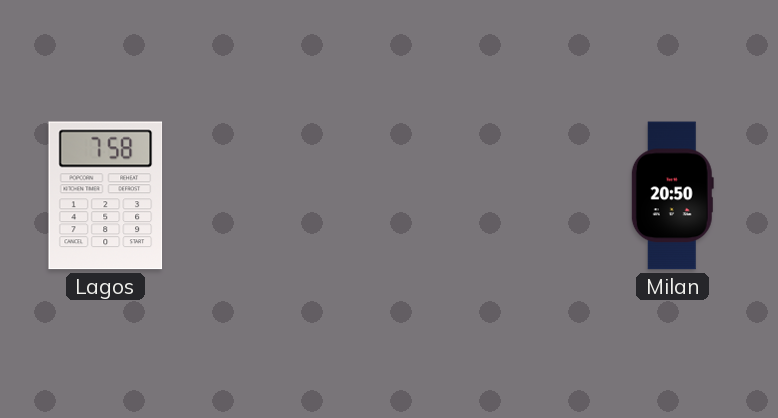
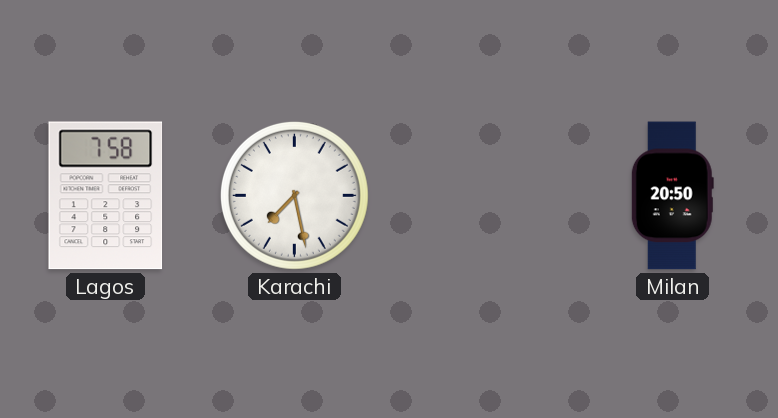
Karachi: none -> 7:28 (294, 195)
